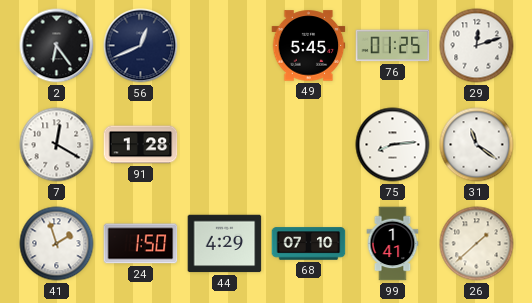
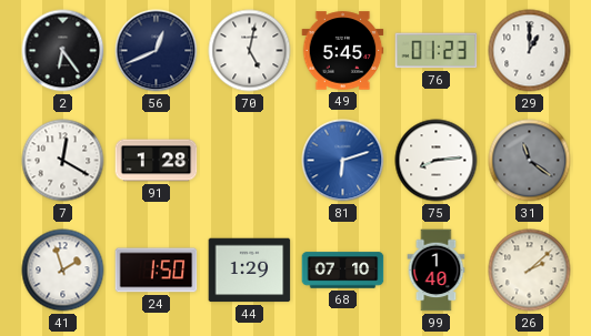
70: none -> 5:02 (250, 51)
76: 01:25 -> 01:23 (437, 51)
29: 12:12 -> 1:00 (530, 51)
81: none -> 6:12 (343, 161)
31 dial: white -> grey (530, 161)
44: 4:29 -> 1:29 (250, 271)
99: 1:41 -> 1:40 (437, 271)
26: 1:38 -> 2:08 (530, 271)
